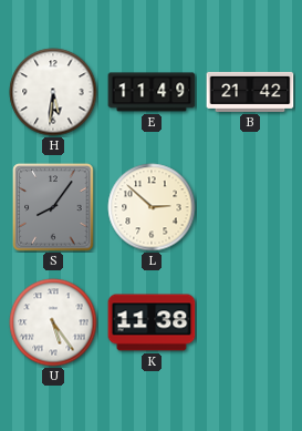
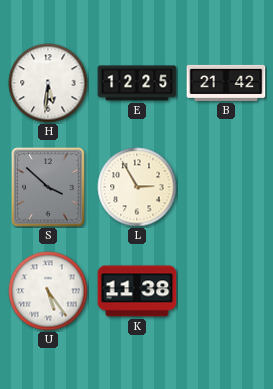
E: 11:49 -> 12:25 (137, 83)
S: 8:06 -> 3:52 (48, 187)
L: 2:52 -> 2:55 (137, 187)
